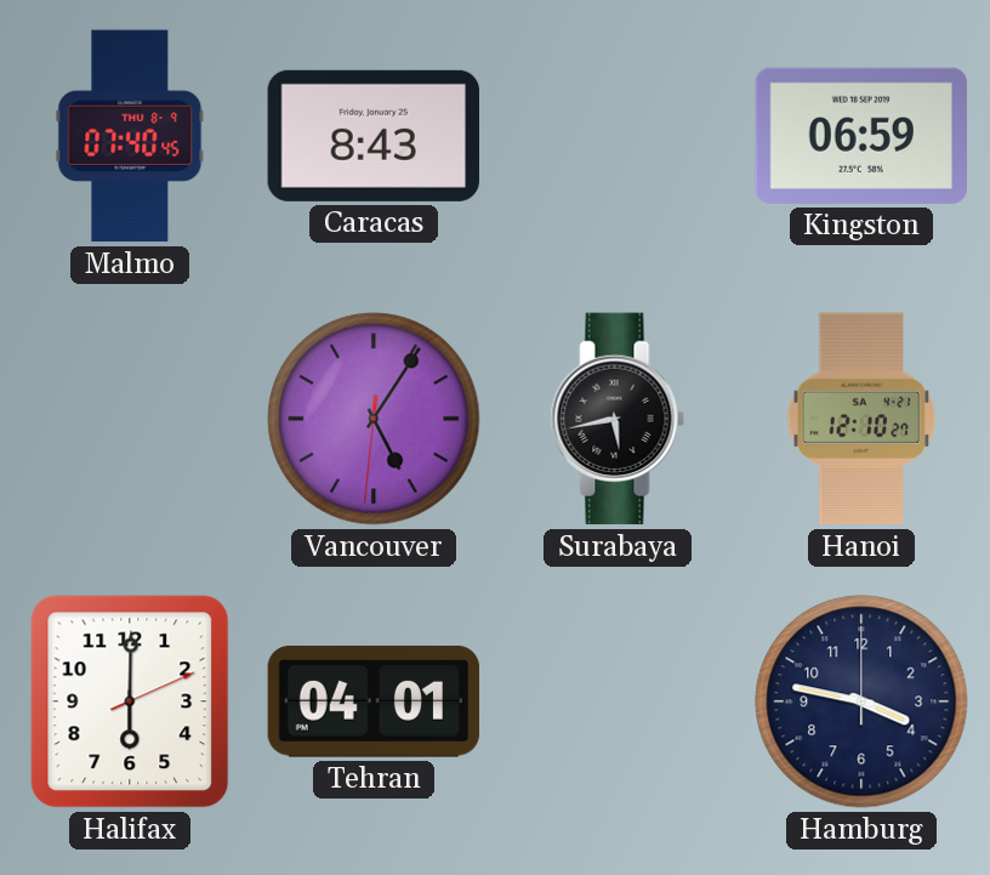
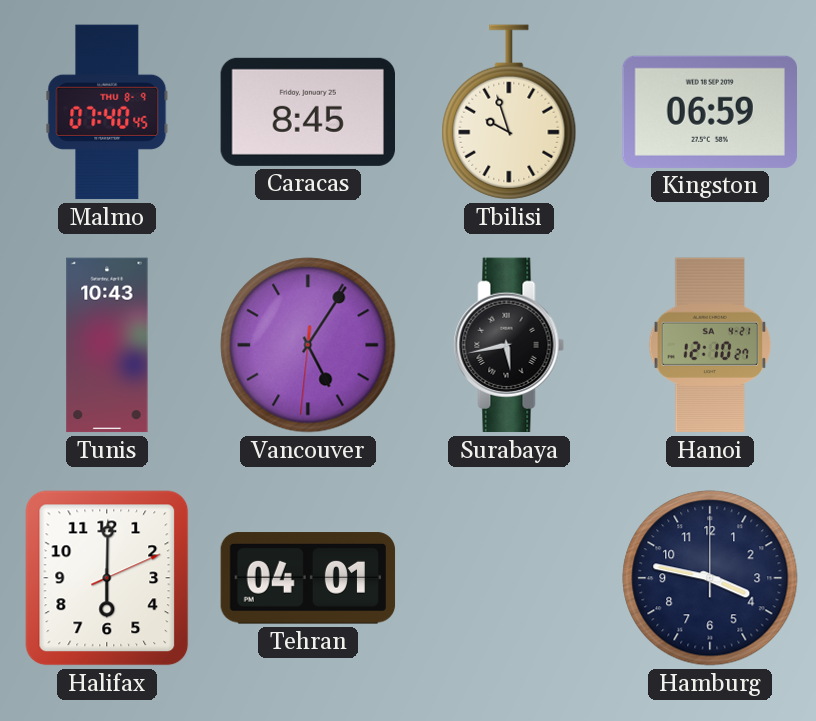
Caracas: 8:43 -> 8:45 (307, 112)
Tbilisi: none -> 9:57 (509, 112)
Tunis: none -> 10:43 (107, 345)
